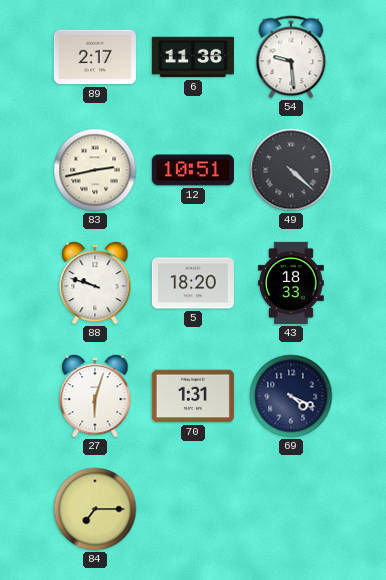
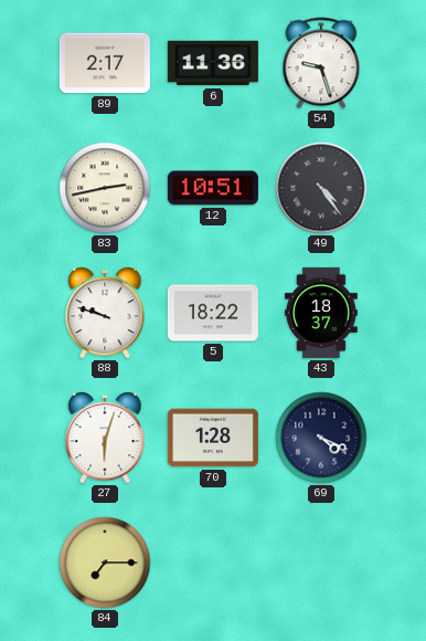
54: 9:29 -> 9:27 (321, 63)
49: 4:22 -> 4:24 (321, 188)
5: 18:20 -> 18:22 (213, 313)
43: 18:33 -> 18:37 (321, 313)
70: 1:31 -> 1:28 (213, 438)
